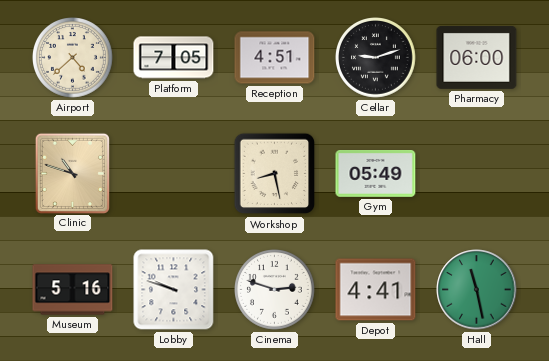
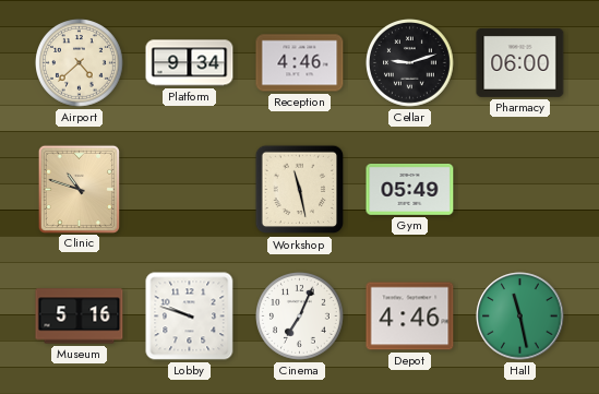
Platform: 7:05 -> 9:34 (190, 63)
Reception: 4:51 -> 4:46 (300, 63)
Workshop: 8:28 -> 11:28 (300, 190)
Cinema: 2:48 -> 7:04 (300, 317)
Depot: 4:41 -> 4:46 (410, 317)
